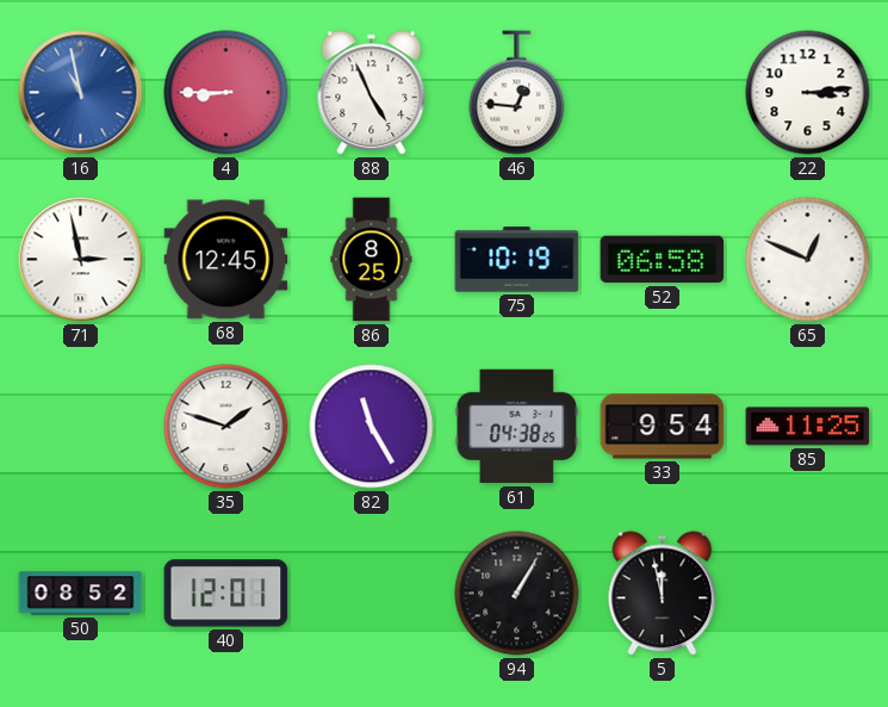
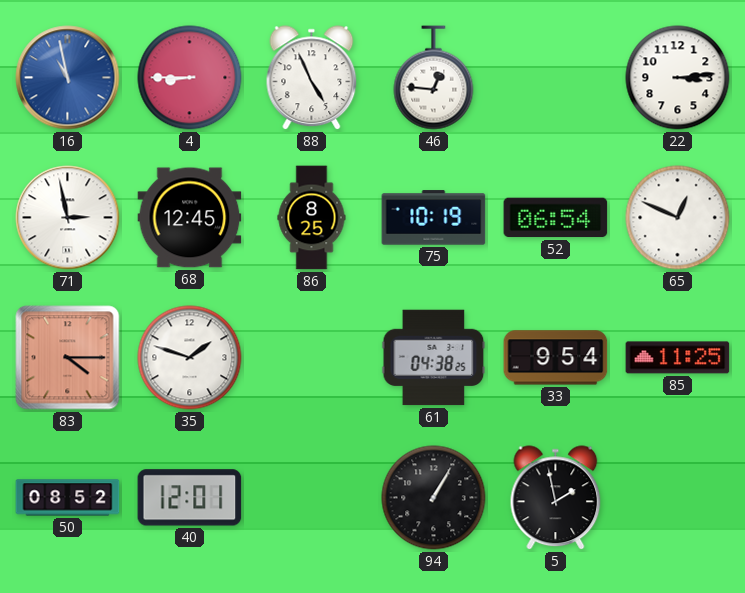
52: 06:58 -> 06:54 (556, 218)
83: none -> 4:15 (68, 358)
82: 11:25 -> none (372, 427)
5: 11:58 -> 1:58 (556, 498)
